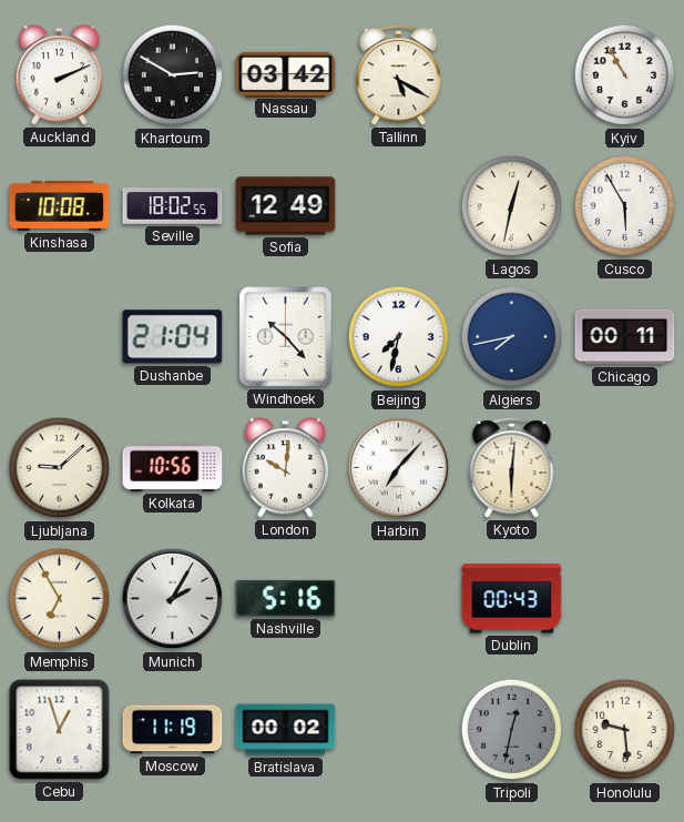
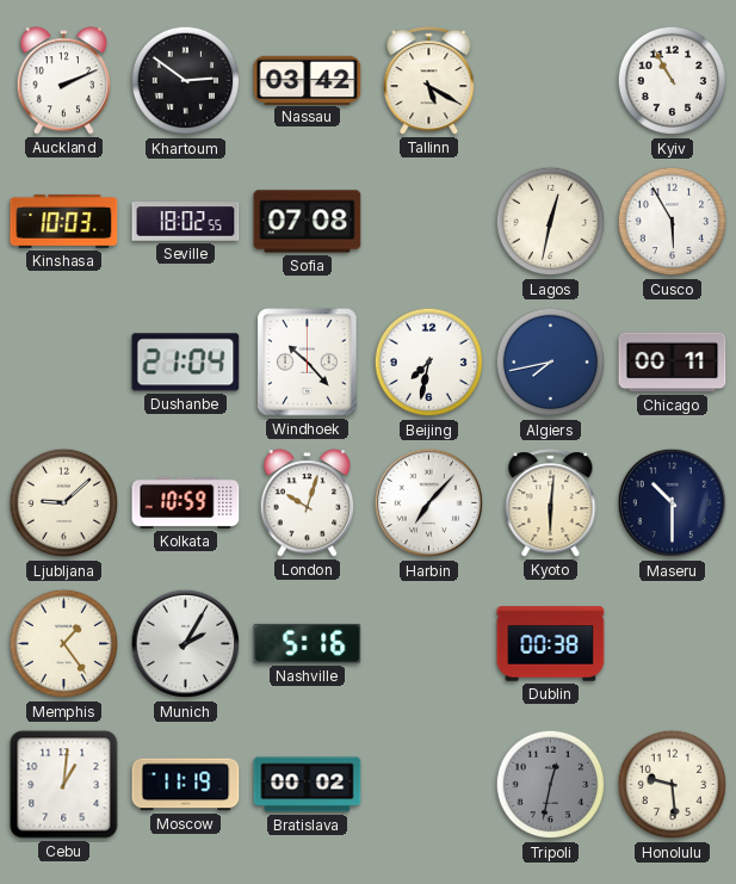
Khartoum: 2:50 -> 2:51 (186, 81)
Kinshasa: 10:08 -> 10:03 (64, 221)
Sofia: 12:49 -> 07:08 (308, 222)
Kolkata: 10:56 -> 10:59 (186, 502)
London: 10:01 -> 10:03 (308, 503)
Maseru: none -> 10:30 (673, 503)
Memphis: 6:55 -> 1:24 (64, 644)
Dublin: 00:43 -> 00:38 (551, 644)
Cebu: 12:57 -> 1:01 (64, 785)
